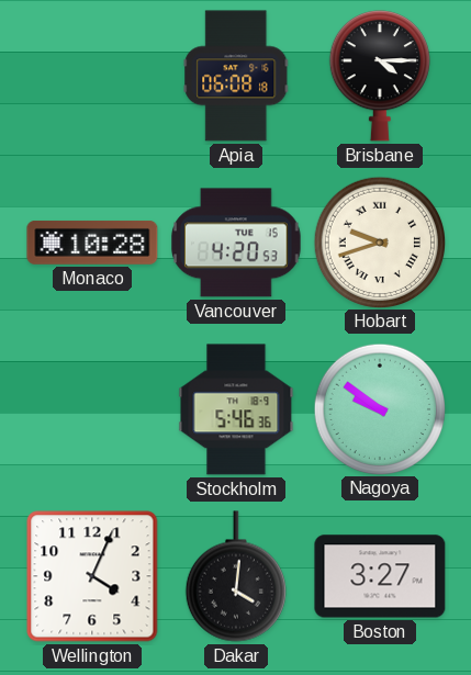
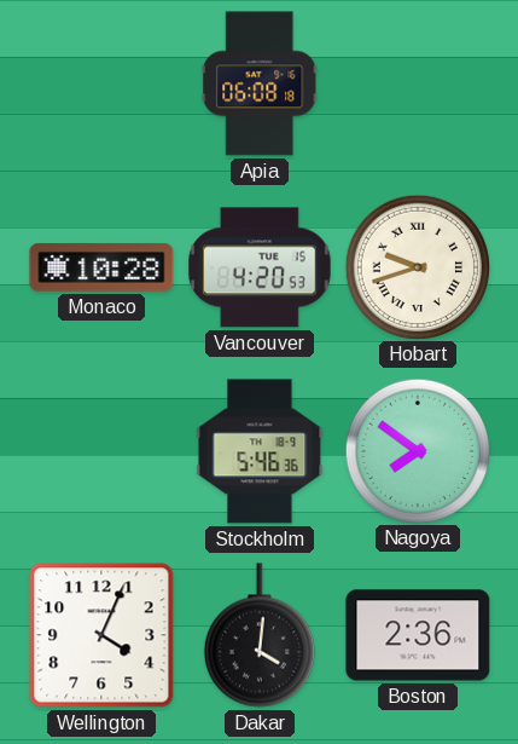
Brisbane: 4:15 -> none (380, 76)
Nagoya: 9:51 -> 7:51 (417, 450)
Boston: 3:27 -> 2:36 (418, 635)
